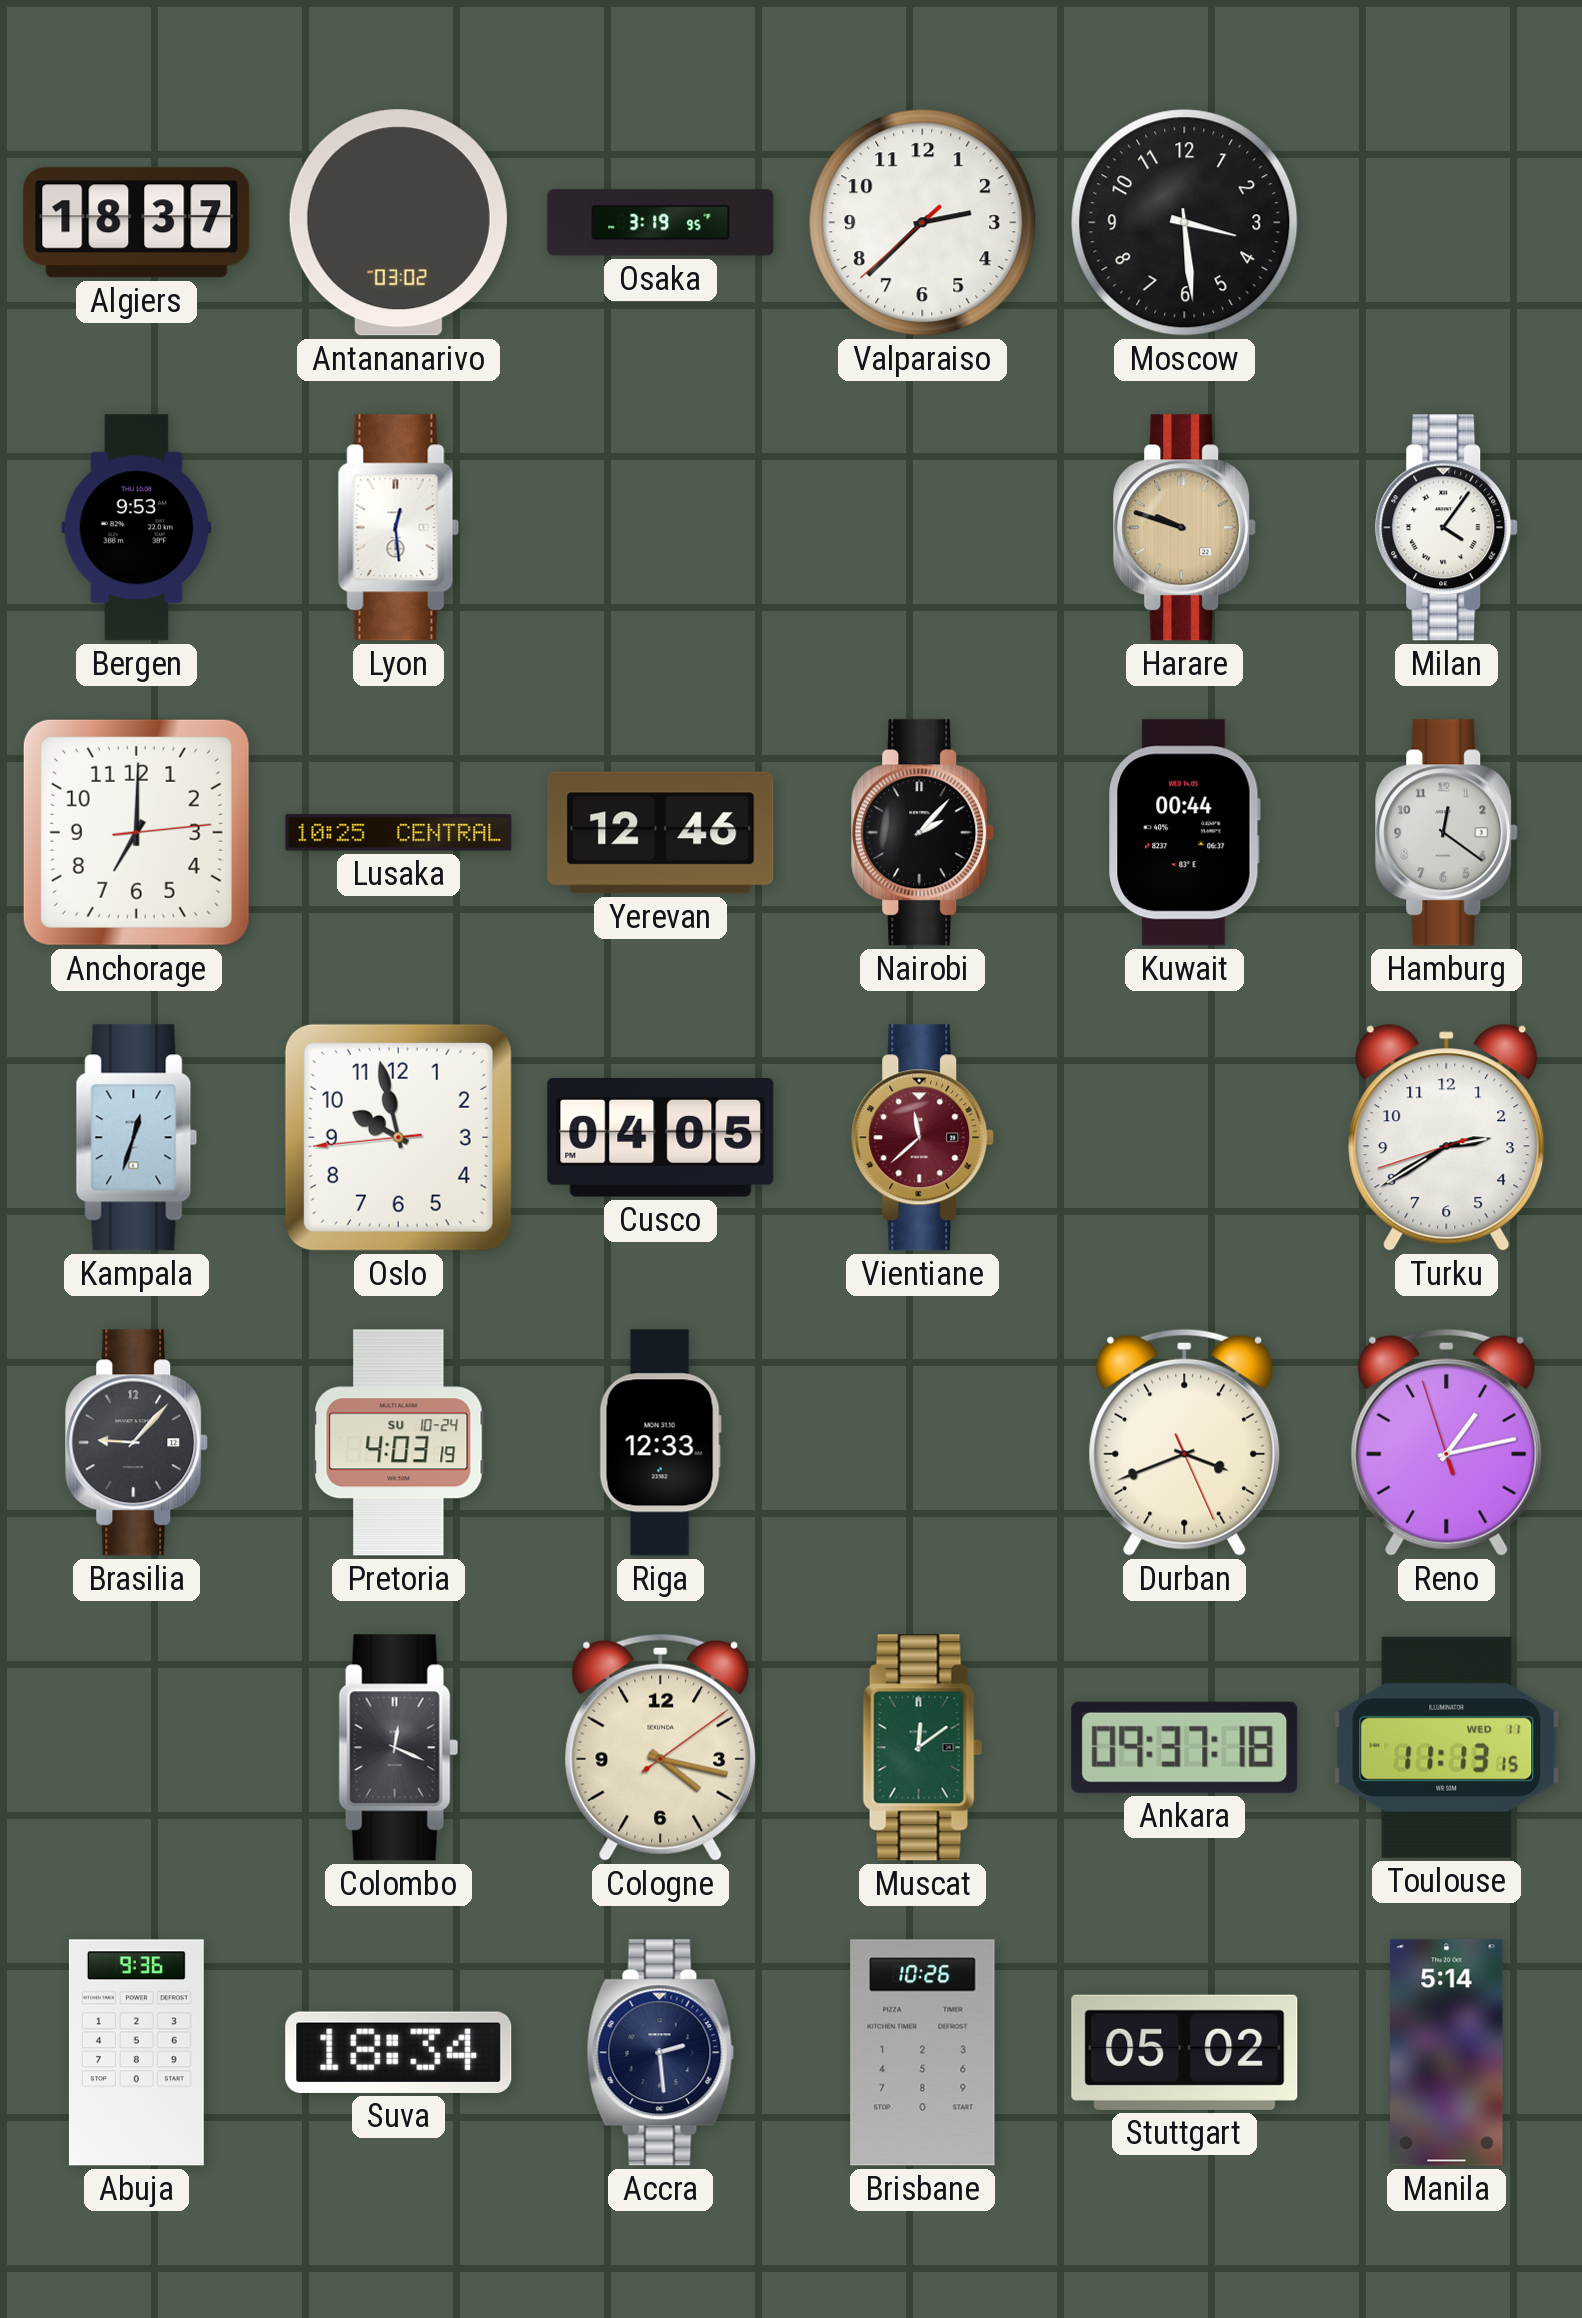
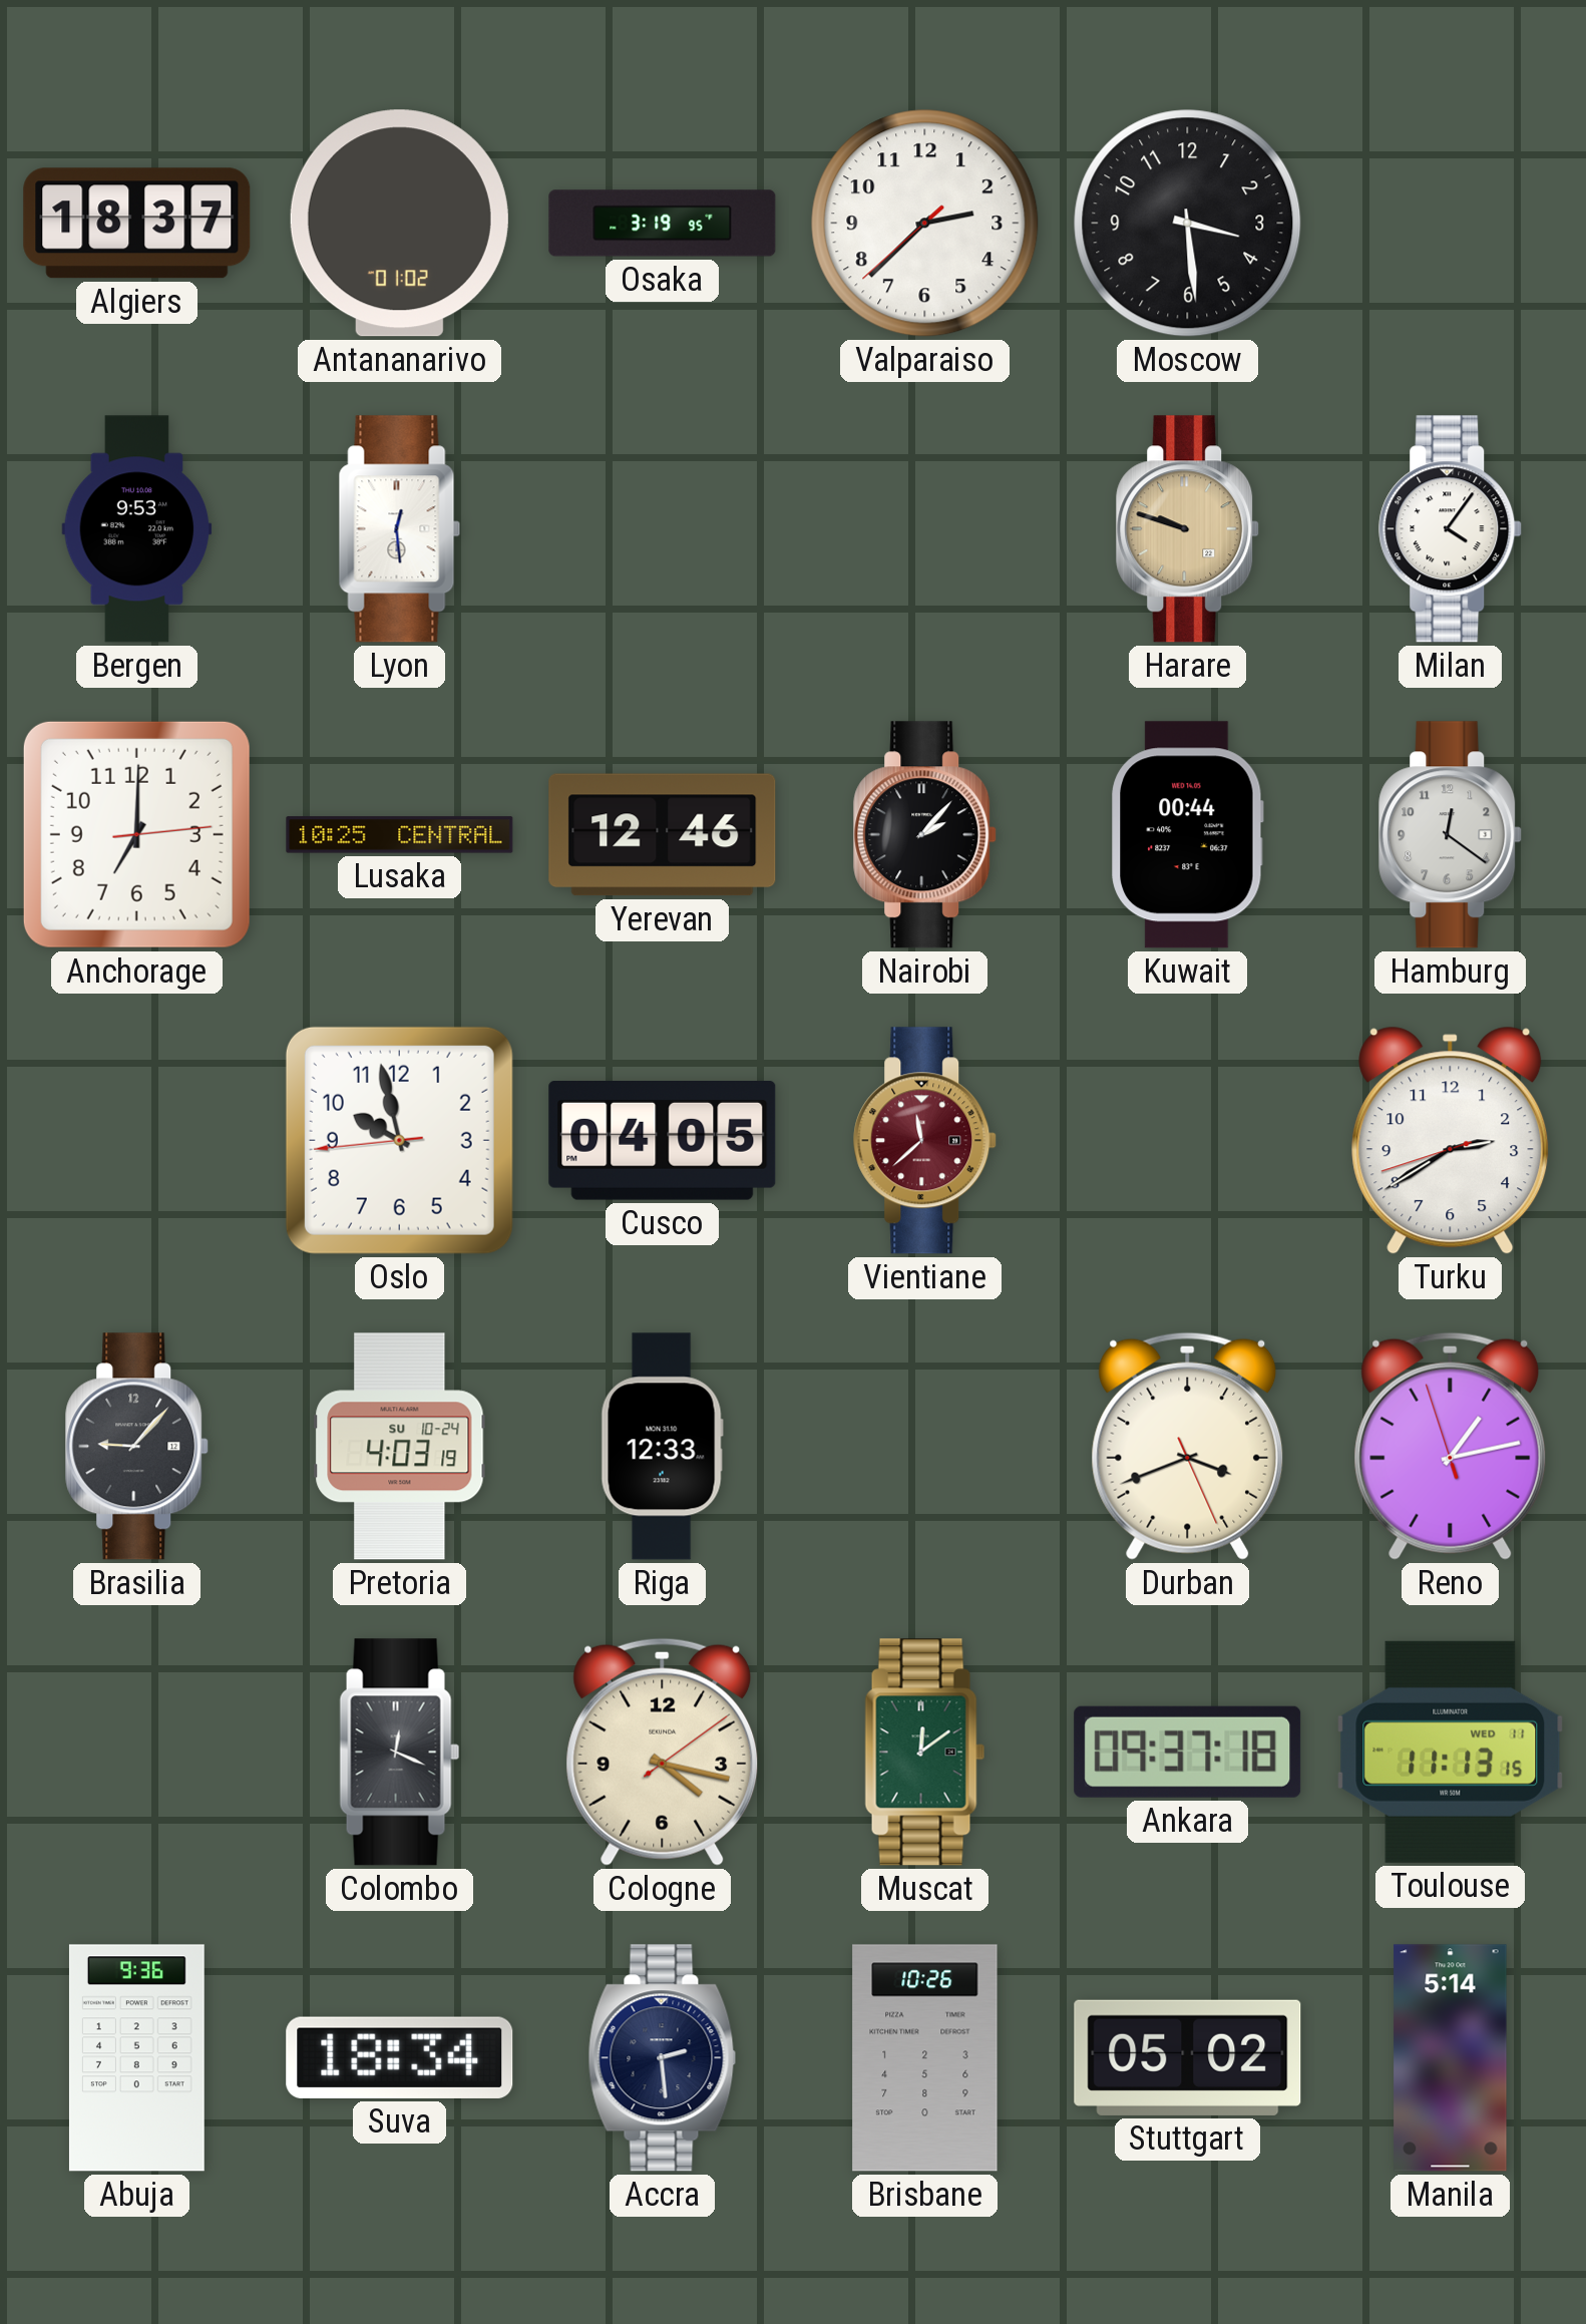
Antananarivo: 03:02 -> 01:02 (399, 224)
Kampala: 12:33 -> none (137, 1138)
